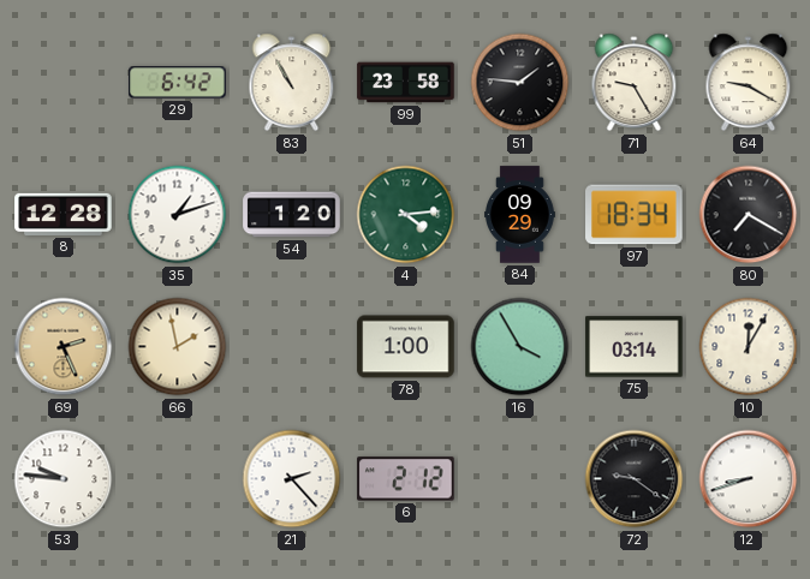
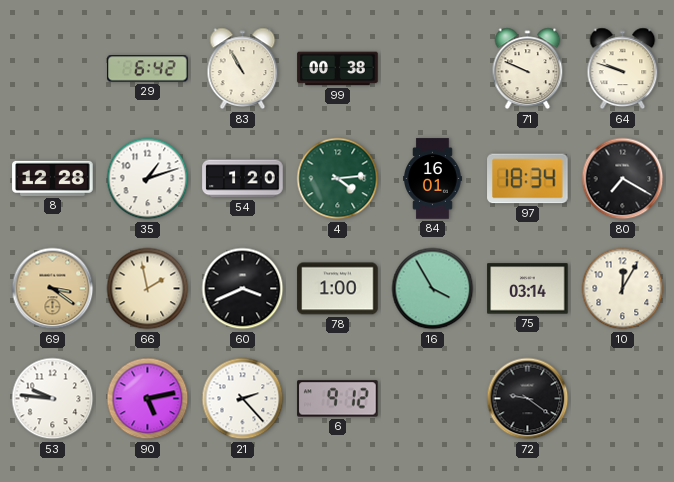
99: 23:58 -> 00:38 (338, 69)
51: 1:46 -> none (520, 83)
71: 9:25 -> 9:49 (528, 69)
64: 9:20 -> 9:48 (623, 69)
84: 09:29 -> 16:01 (433, 179)
69: 2:26 -> 3:21 (53, 289)
60: none -> 3:41 (243, 289)
90: none -> 5:13 (148, 399)
6: 2:12 -> 9:12 (338, 399)
12: 8:42 -> none (749, 479)
